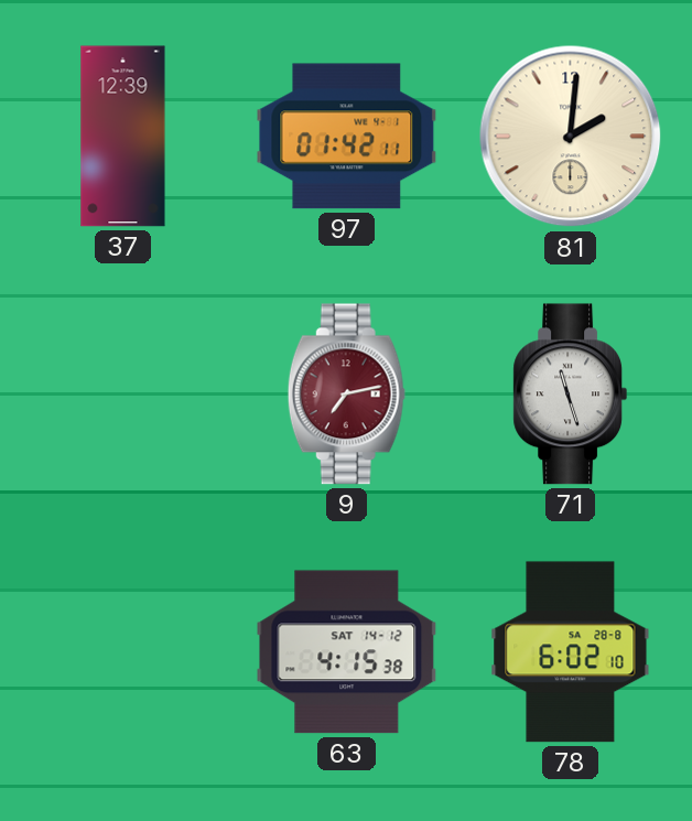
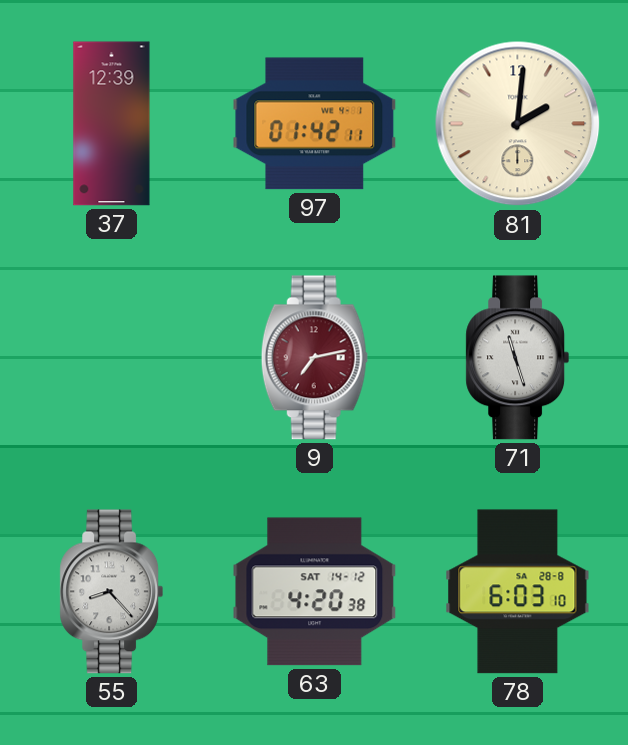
55: none -> 8:23 (111, 592)
63: 4:15 -> 4:20 (315, 592)
78: 6:02 -> 6:03 (518, 592)
